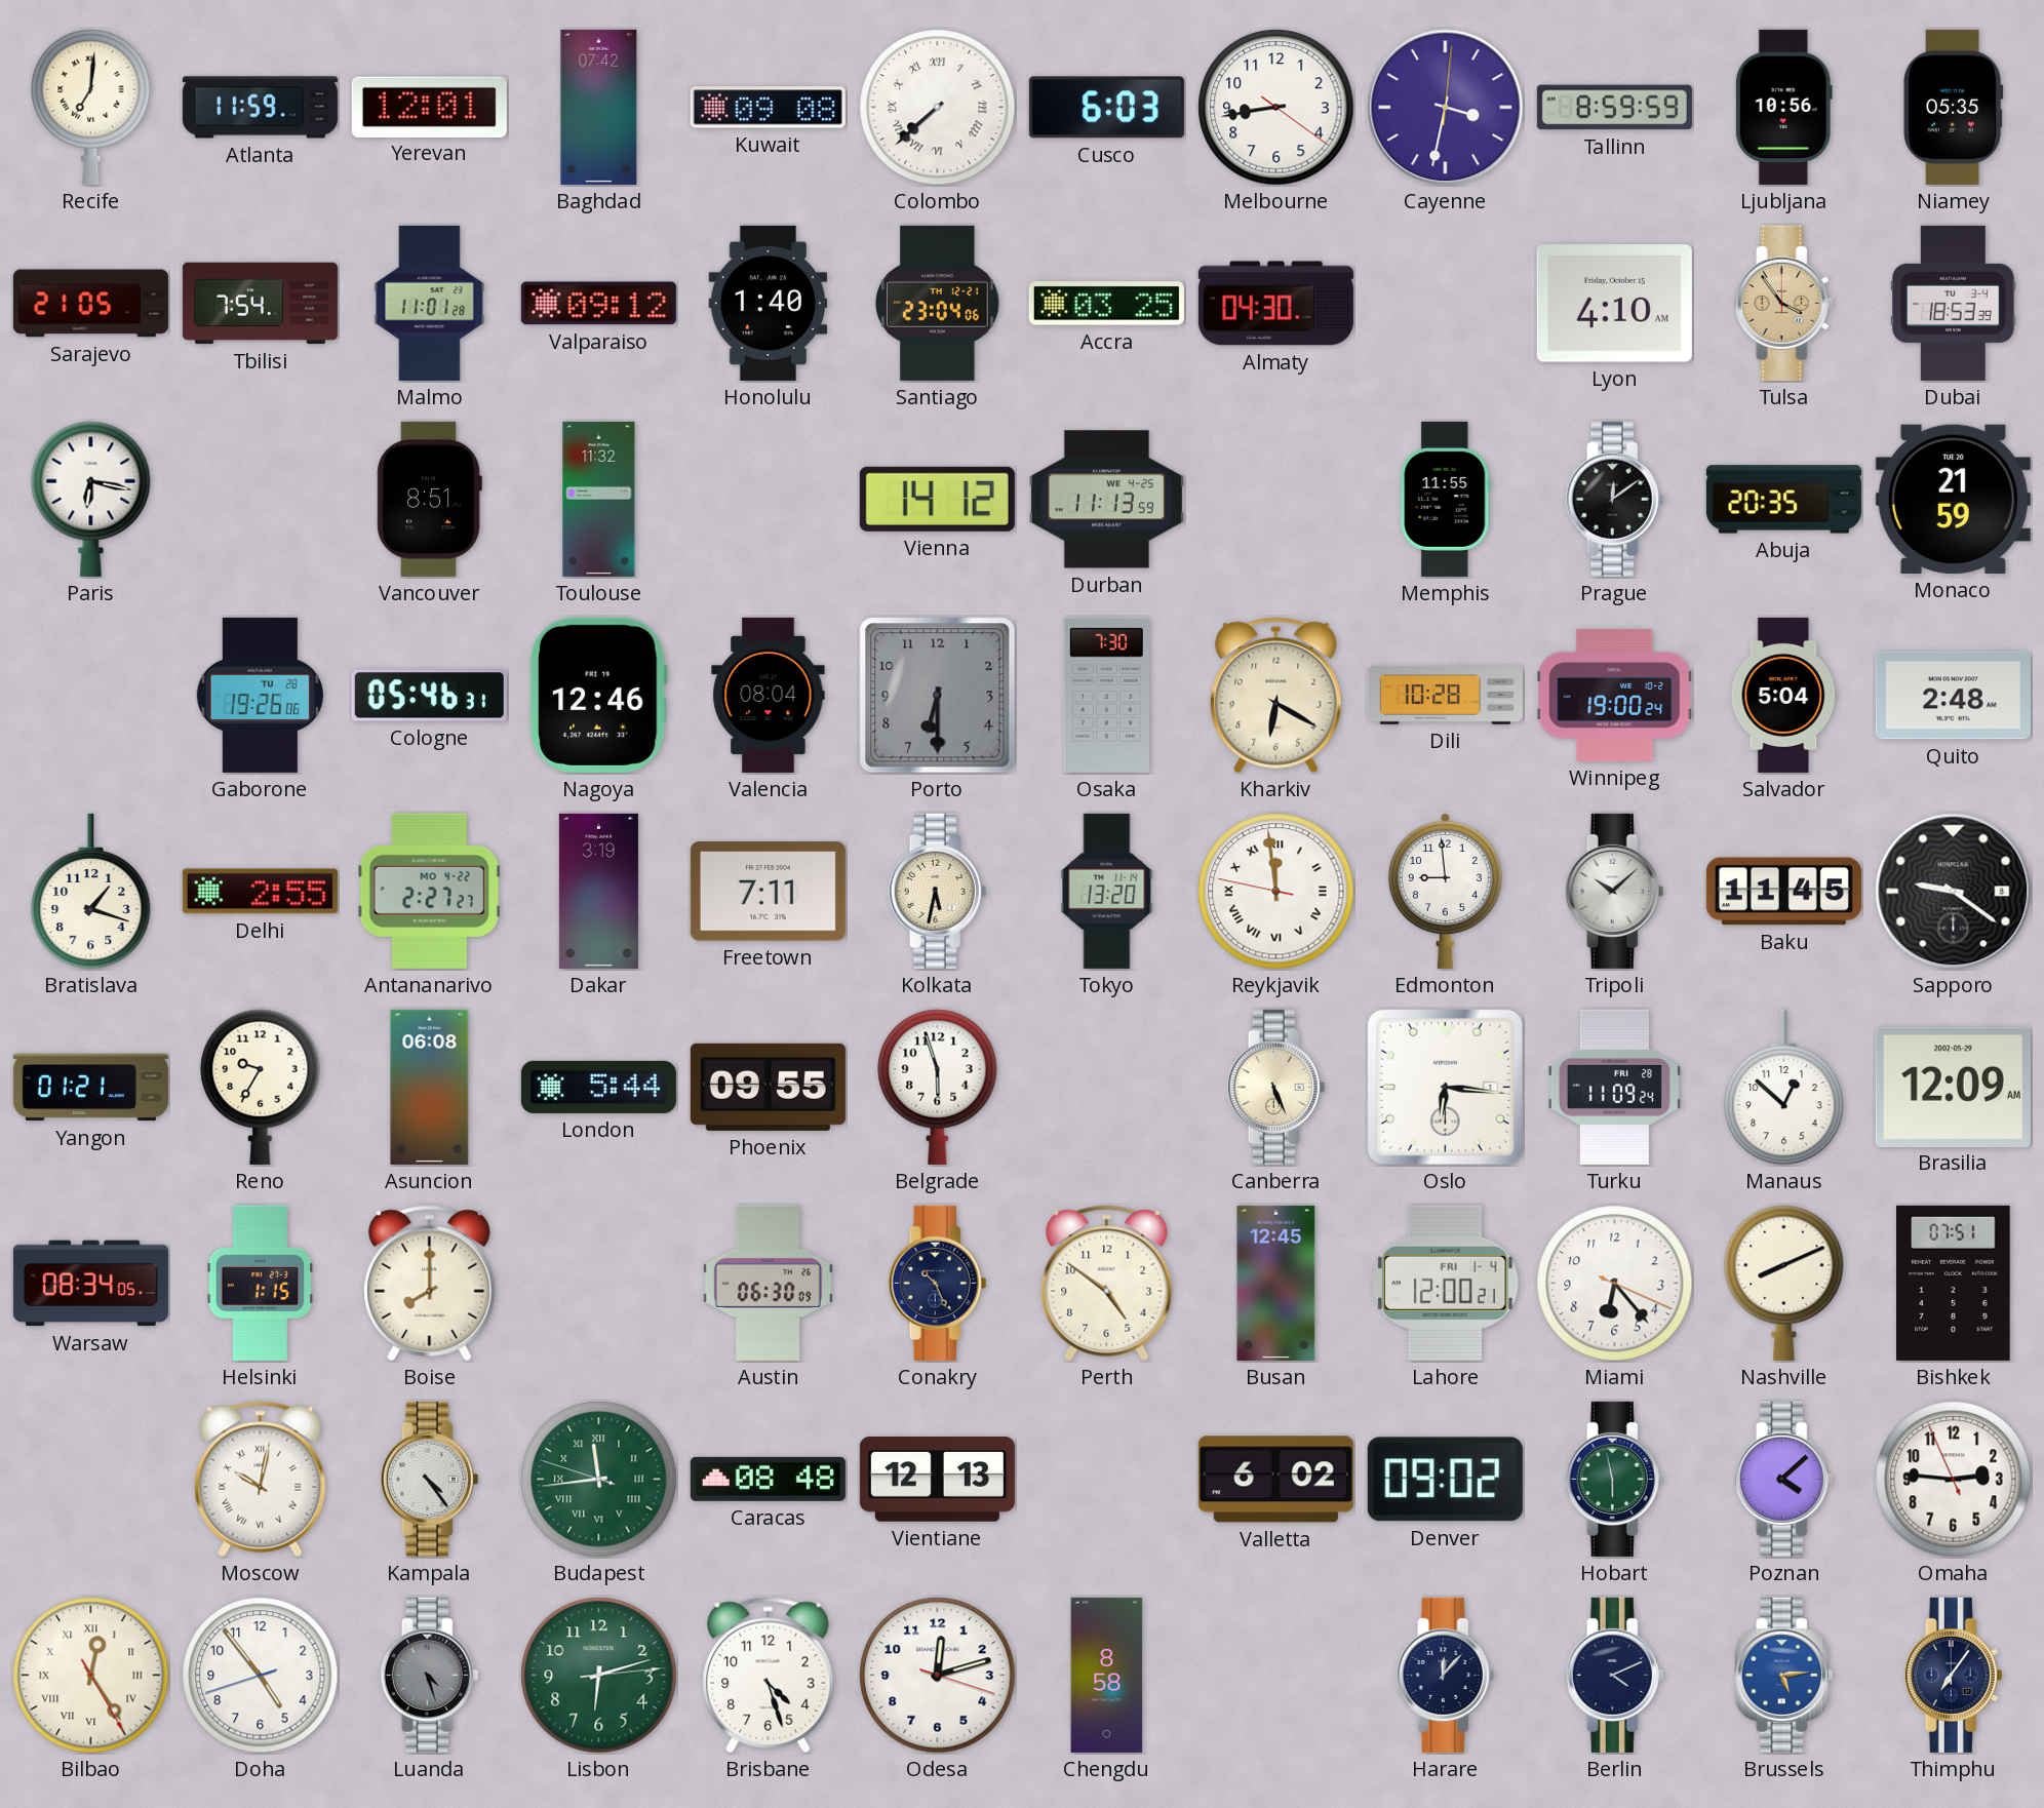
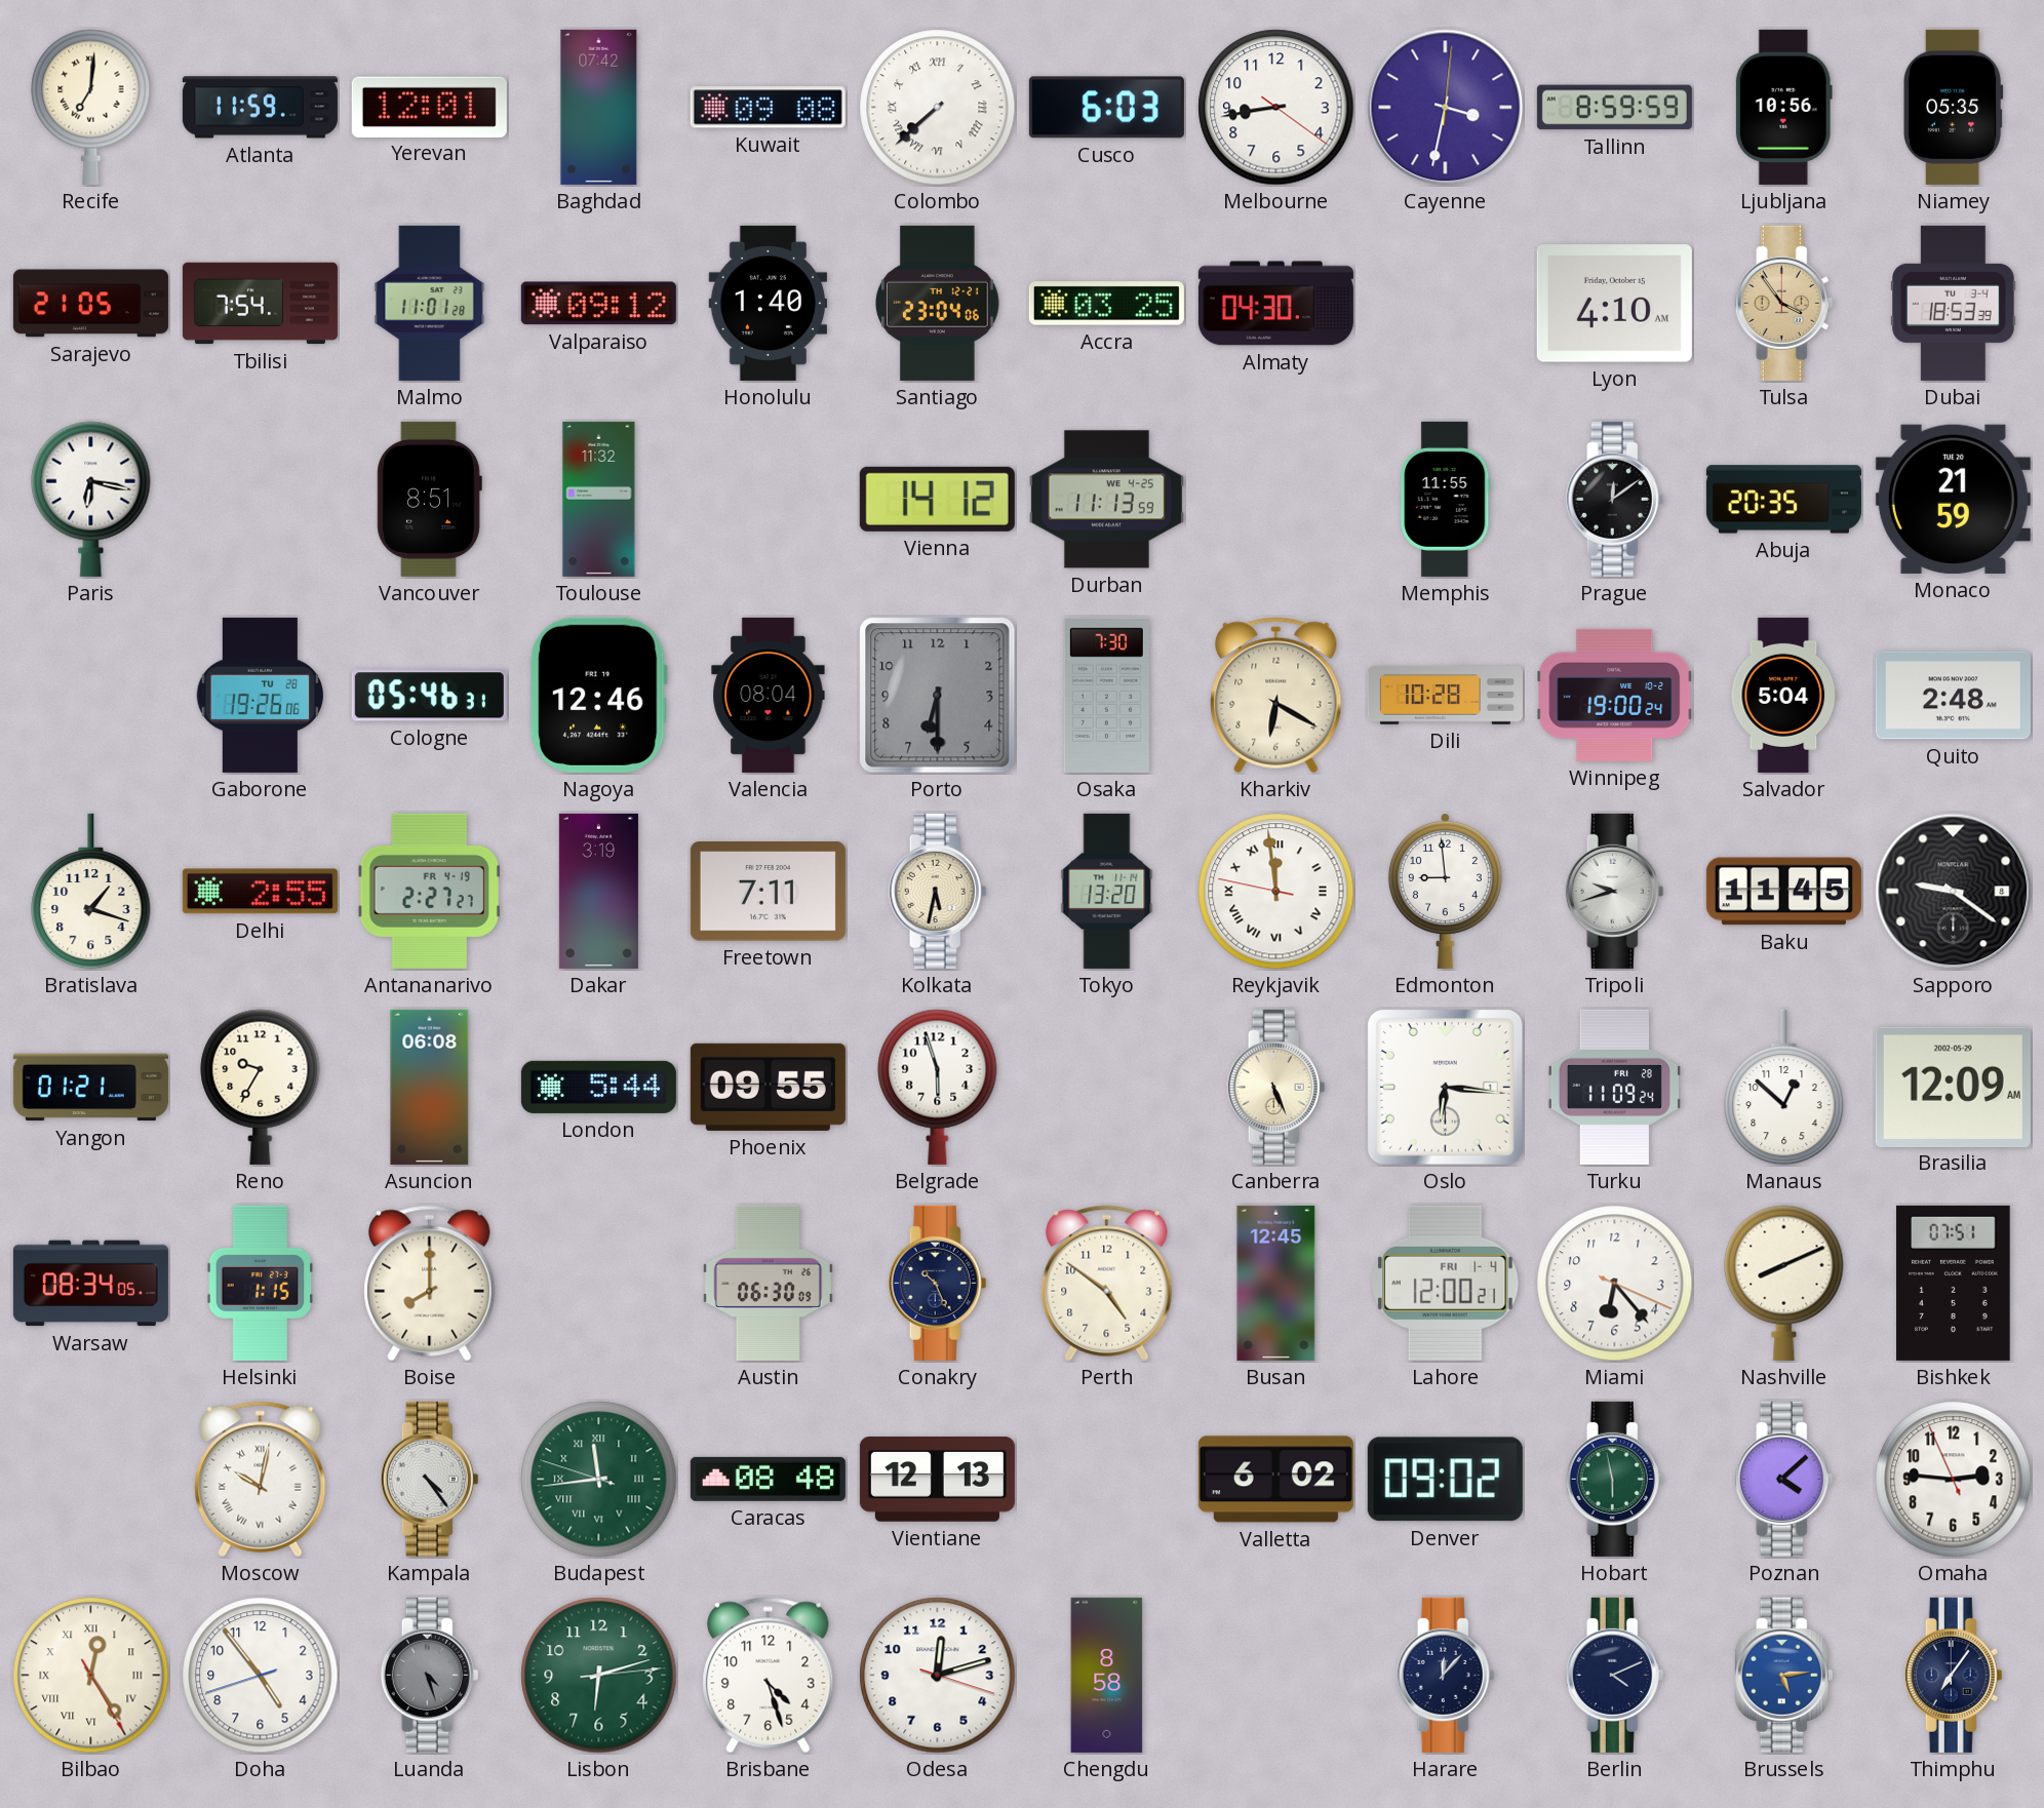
Antananarivo date: MO 4-22 -> FR 4-19 (429, 891)
Tripoli: 10:08 -> 9:42 (1615, 891)
